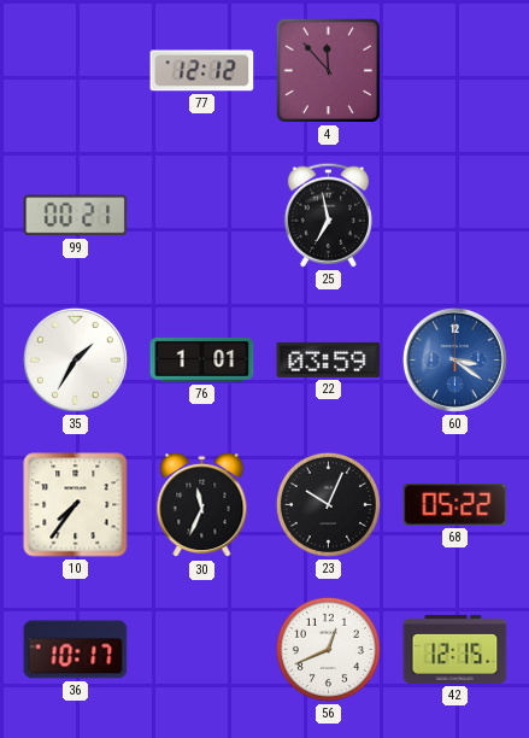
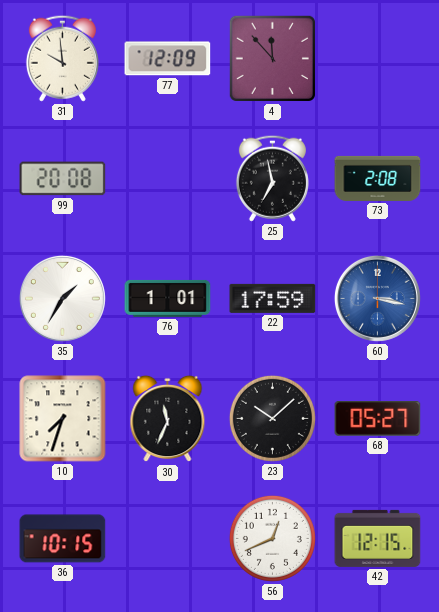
31: none -> 9:59 (62, 58)
77: 12:12 -> 12:09 (168, 59)
99: 00:21 -> 20:08 (63, 179)
73: none -> 2:08 (378, 178)
22: 03:59 -> 17:59 (273, 298)
60: 3:21 -> 3:17 (377, 298)
10: 7:36 -> 7:33 (63, 419)
23: 10:04 -> 10:08 (272, 418)
68: 05:22 -> 05:27 (378, 419)
36: 10:17 -> 10:15 (63, 539)
